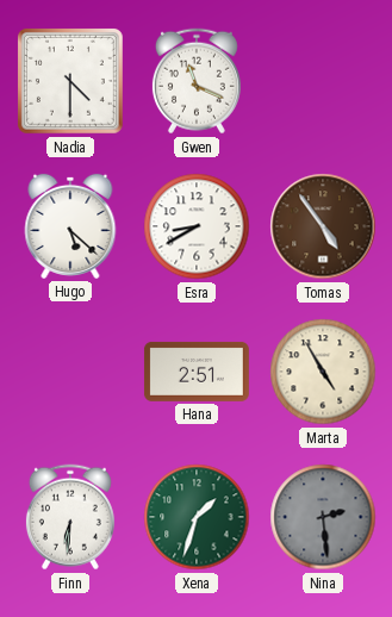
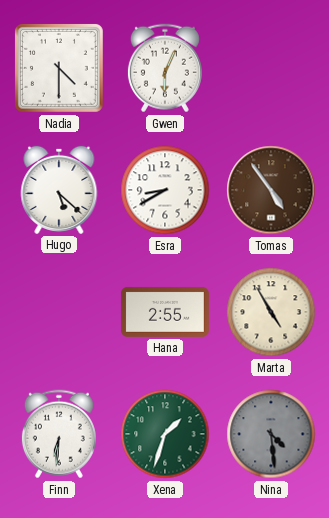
Gwen: 11:19 -> 6:04 (165, 68)
Hana: 2:51 -> 2:55 (165, 312)
Nina: 2:29 -> 4:29 (271, 434)
